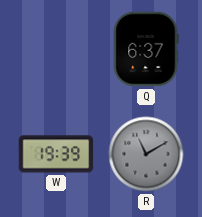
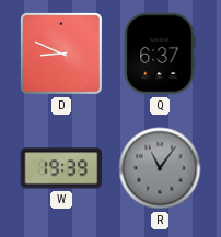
D: none -> 8:49 (61, 54)
R: 11:10 -> 11:06 (160, 168)
